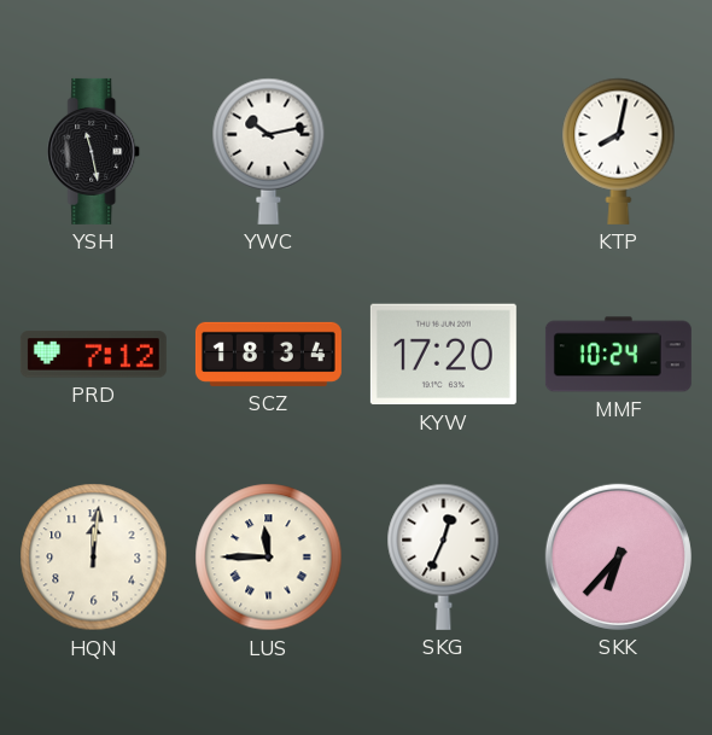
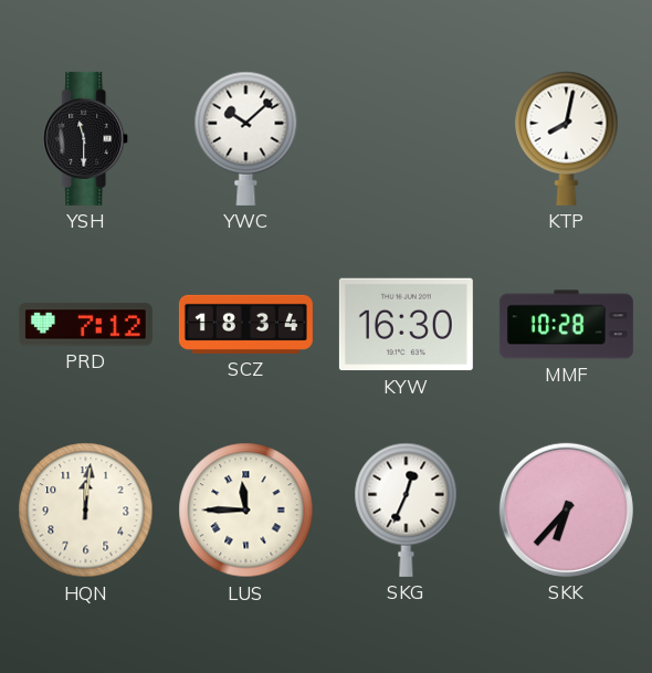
YSH: 11:28 -> 11:30 (86, 138)
YWC: 10:13 -> 10:08 (246, 138)
KYW: 17:20 -> 16:30 (406, 325)
MMF: 10:24 -> 10:28 (566, 325)
